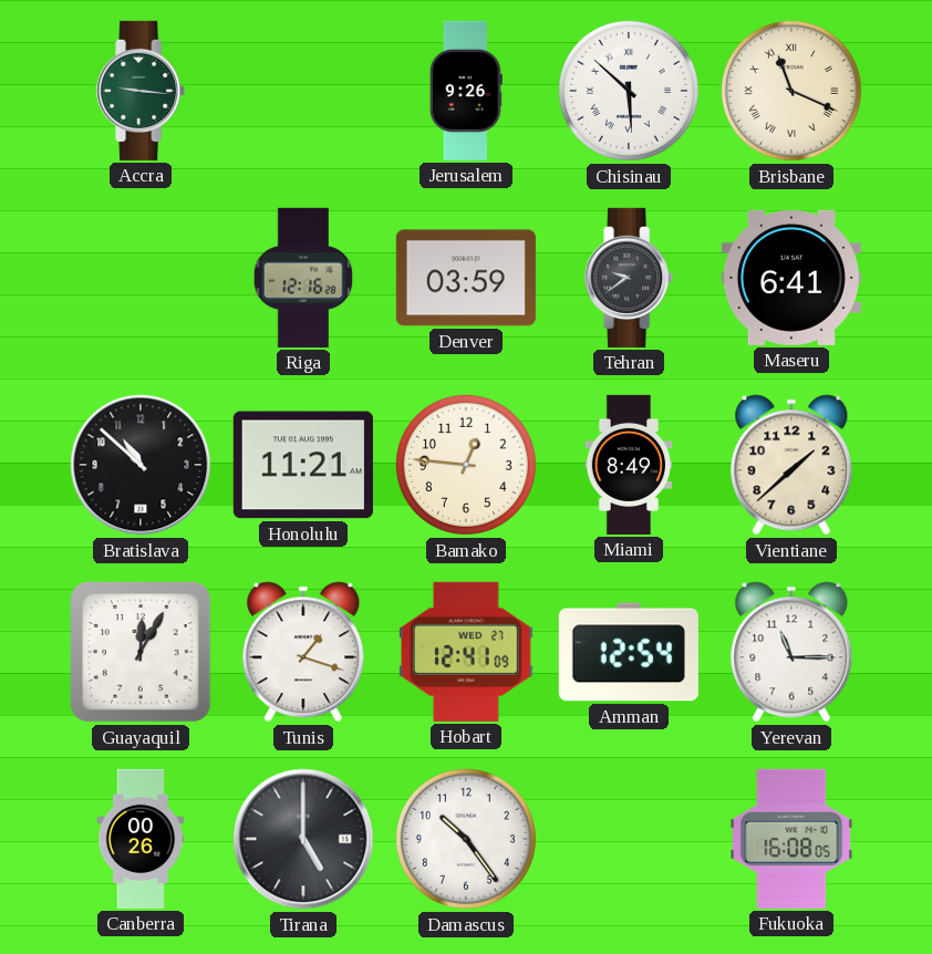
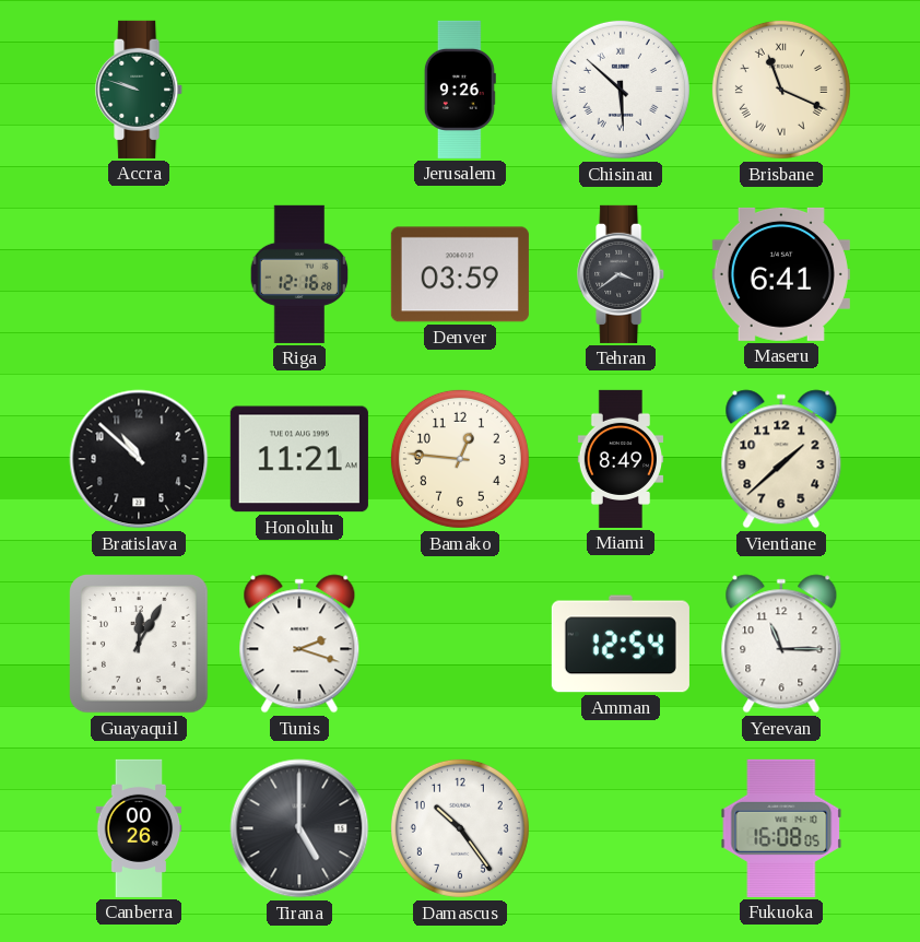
Accra: 9:16 -> 9:48 (140, 90)
Tehran: 9:39 -> 3:39 (622, 274)
Tunis: 1:18 -> 2:18 (299, 644)
Hobart: 12:41 -> none (467, 652)
